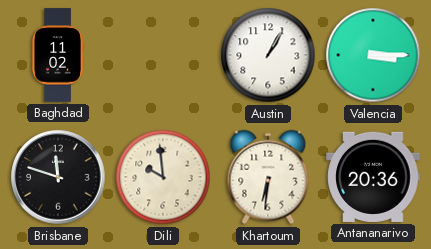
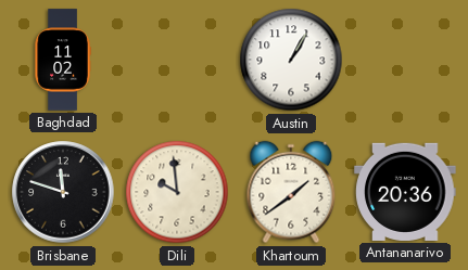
Valencia: 3:15 -> none (373, 55)
Khartoum: 6:31 -> 1:39 (291, 192)
